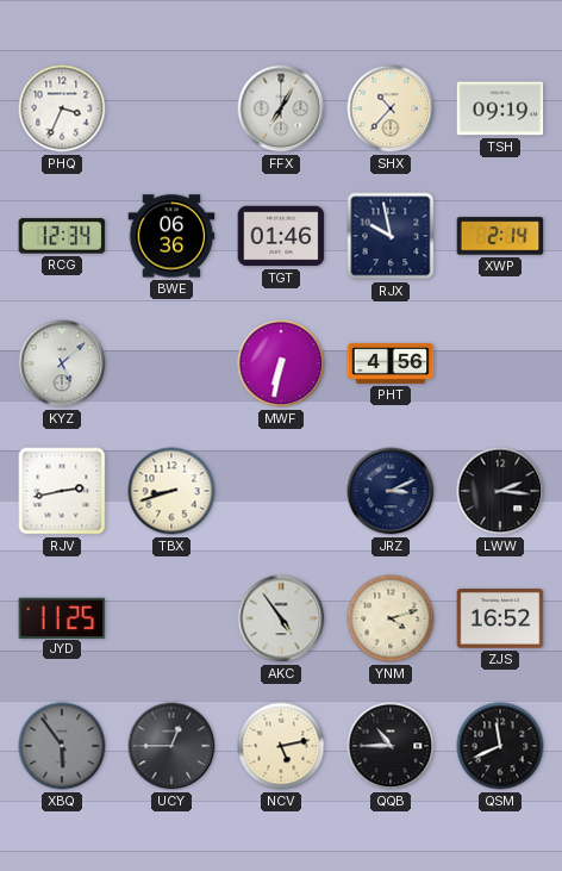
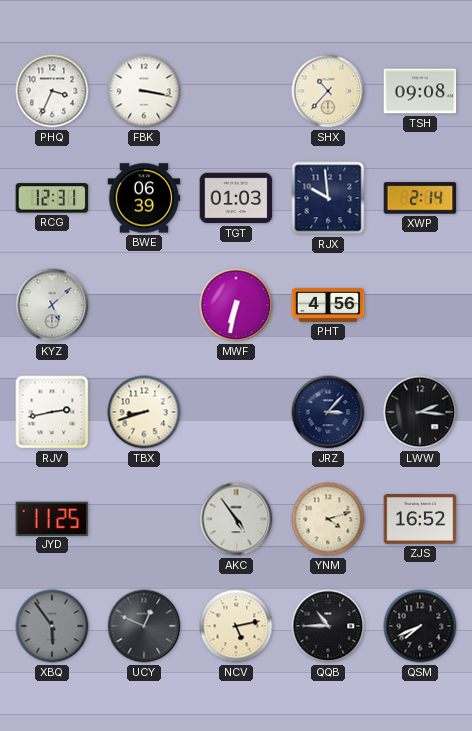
FBK: none -> 3:17 (144, 91)
FFX: 7:05 -> none (281, 108)
TSH: 09:19 -> 09:08 (420, 91)
RCG: 12:34 -> 12:31 (52, 198)
BWE: 06:36 -> 06:39 (144, 198)
TGT: 01:46 -> 01:03 (236, 198)
RJX: 9:58 -> 9:59 (328, 198)
JRZ: 3:11 -> 3:07 (328, 412)
UCY: 12:45 -> 12:49 (144, 626)
QSM: 11:41 -> 7:41 (420, 626)
